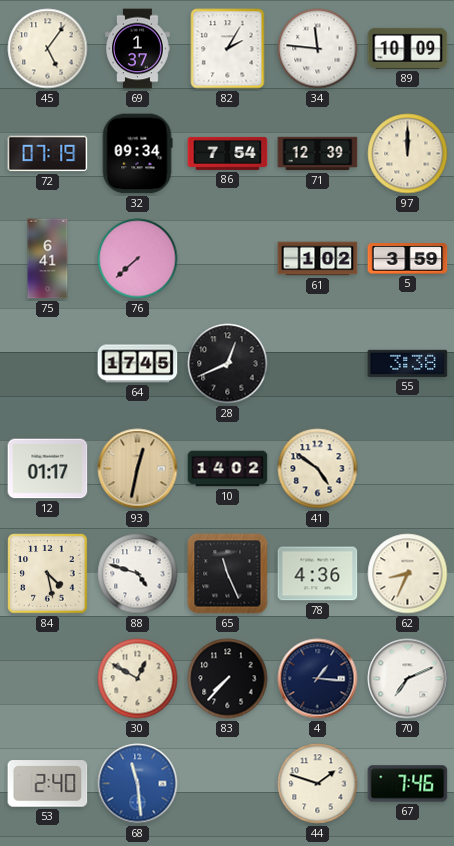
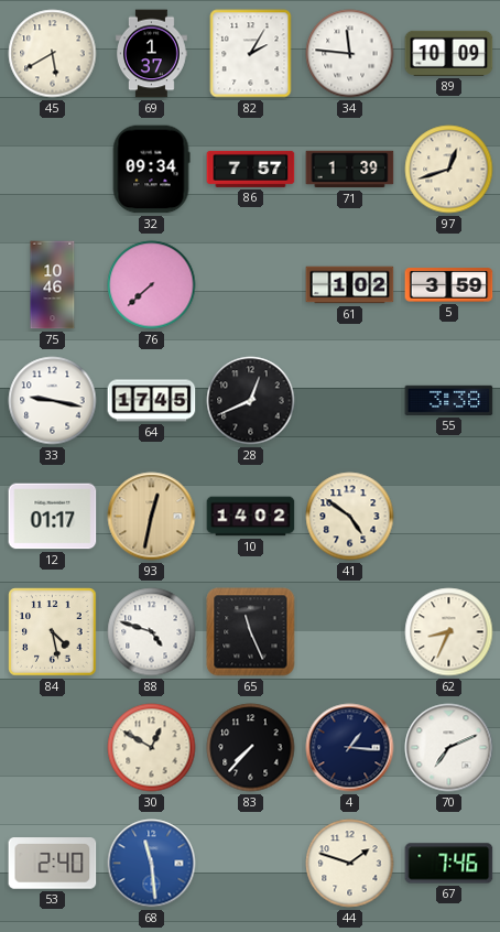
45: 5:06 -> 5:40 (53, 54)
72: 07:19 -> none (48, 154)
86: 7:54 -> 7:57 (251, 169)
71: 12:39 -> 1:39 (350, 170)
97: 12:00 -> 12:42 (449, 170)
75: 6:41 -> 10:46 (53, 285)
33: none -> 9:17 (53, 401)
78: 4:36 -> none (318, 574)
